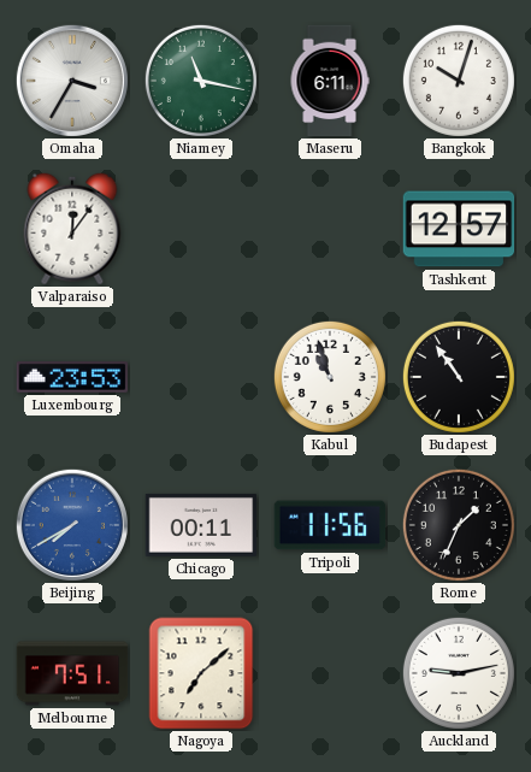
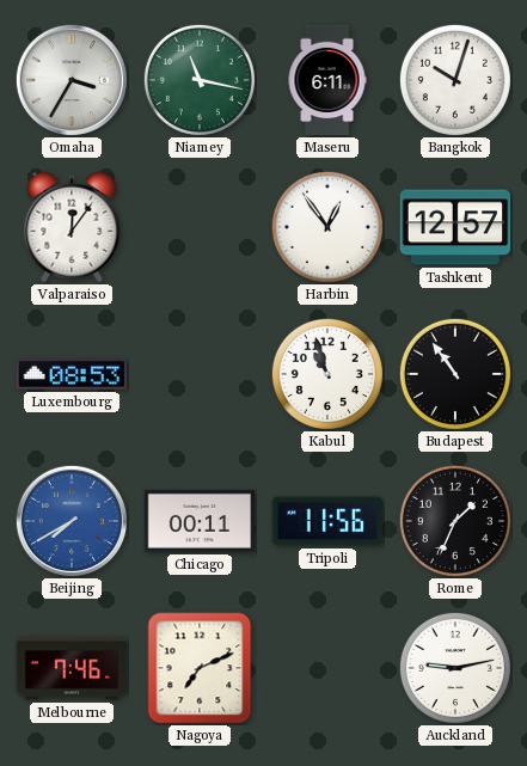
Harbin: none -> 12:54 (327, 227)
Luxembourg: 23:53 -> 08:53 (72, 374)
Melbourne: 7:51 -> 7:46 (72, 668)
Nagoya: 7:08 -> 7:11 (200, 668)
